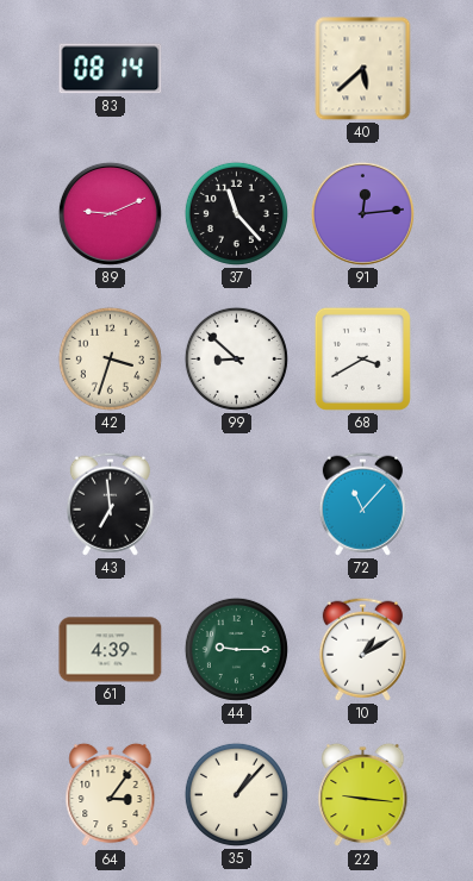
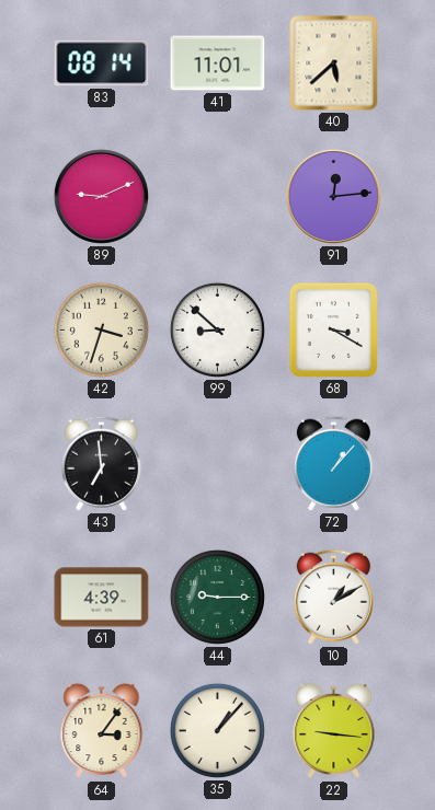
41: none -> 11:01 (218, 63)
37: 11:23 -> none (236, 213)
68: 3:40 -> 3:20 (333, 329)
72: 11:07 -> 1:07 (333, 463)
